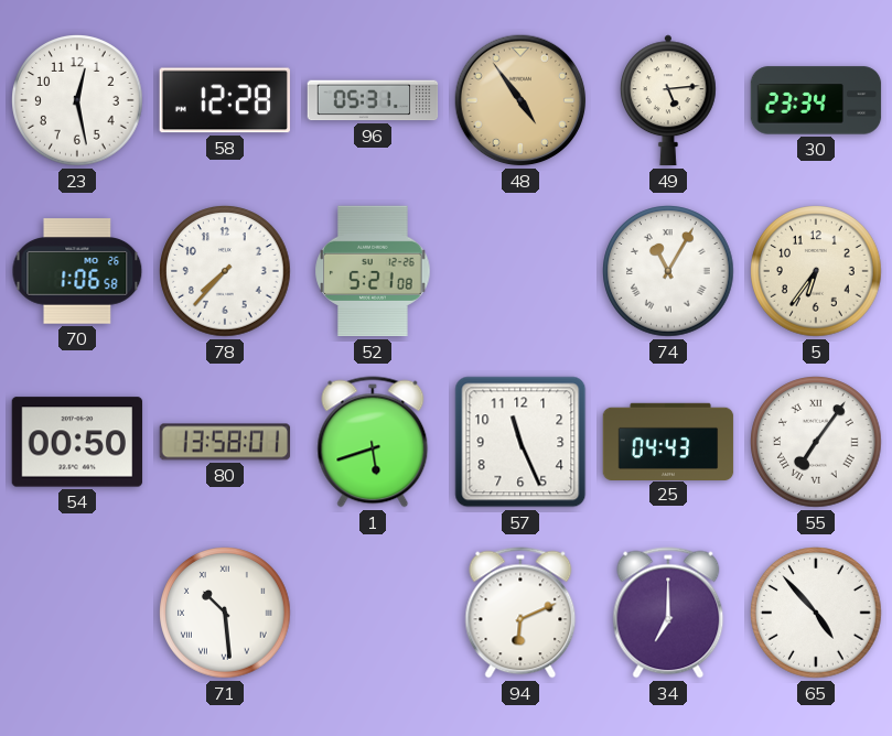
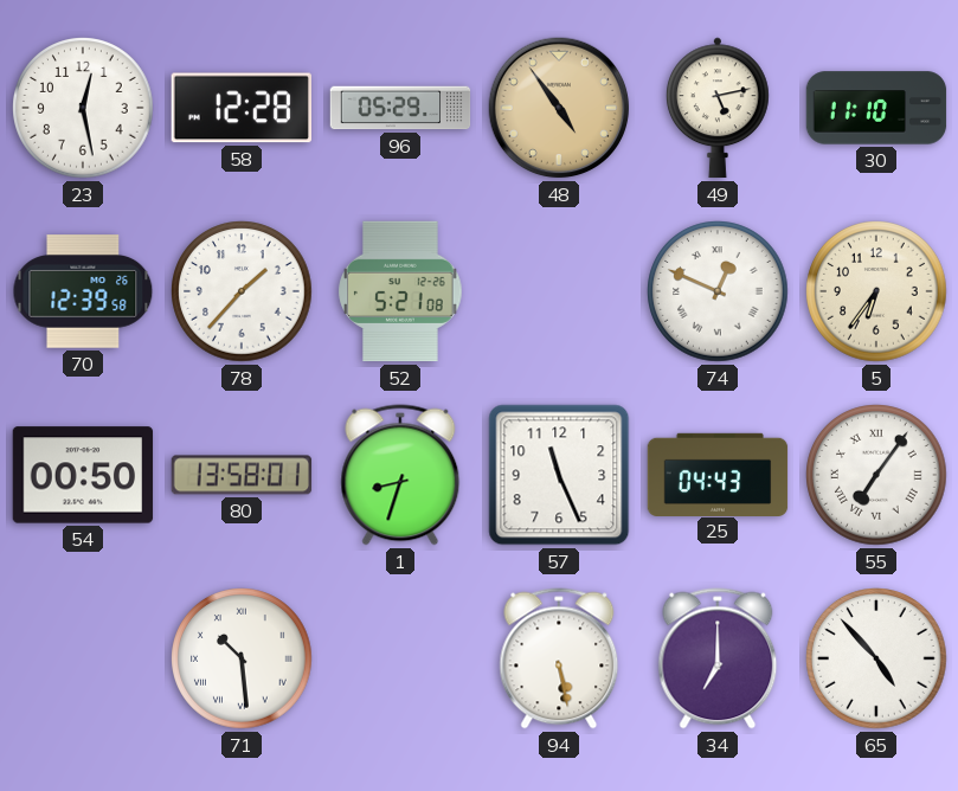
96: 05:31 -> 05:29 (400, 108)
49: 5:14 -> 5:13 (719, 108)
30: 23:34 -> 11:10 (876, 108)
70: 1:06 -> 12:39 (83, 291)
78: 7:37 -> 1:37 (242, 291)
74: 11:05 -> 12:49 (718, 291)
1: 5:42 -> 8:33 (400, 475)
94: 6:11 -> 5:28 (559, 658)
